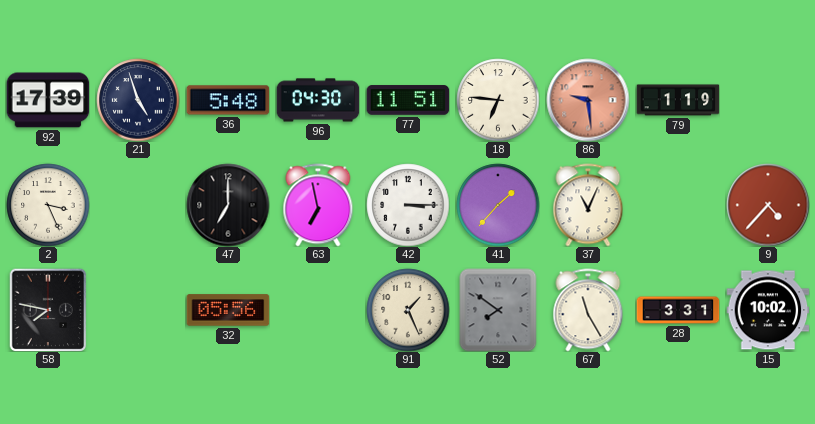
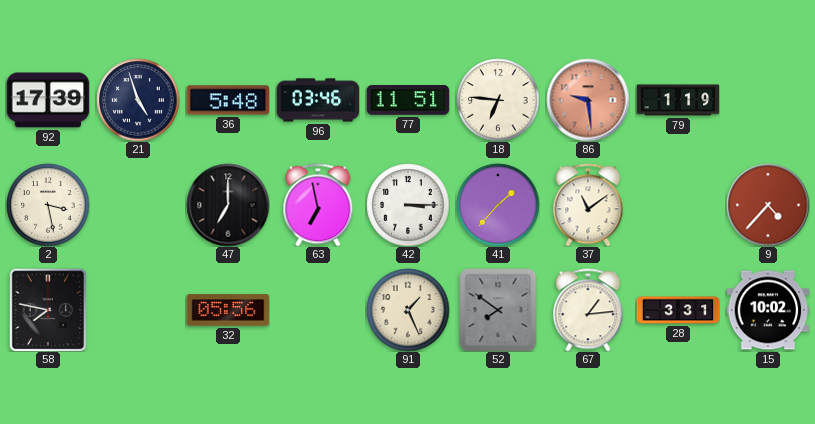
96: 04:30 -> 03:46 (318, 100)
2: 3:26 -> 3:28 (48, 205)
37: 11:04 -> 11:09 (588, 205)
67: 11:25 -> 1:14 (588, 310)
